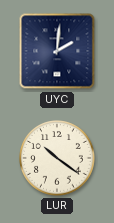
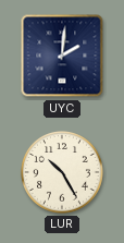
LUR: 10:21 -> 10:25 (62, 172)
